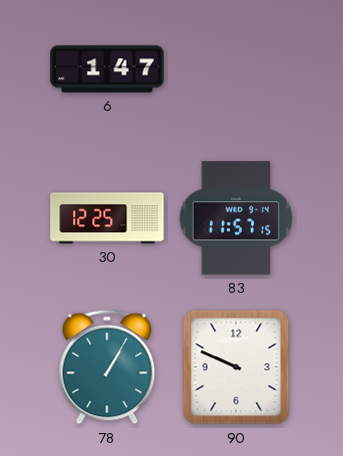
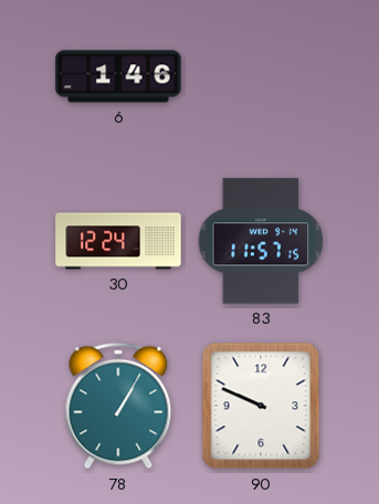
6: 1:47 -> 1:46 (118, 76)
30: 12:25 -> 12:24 (118, 241)
